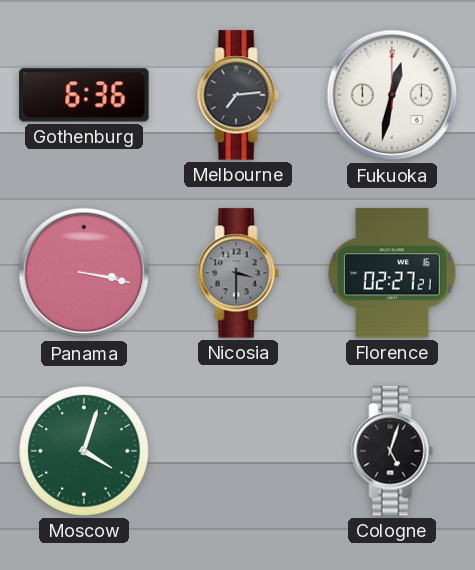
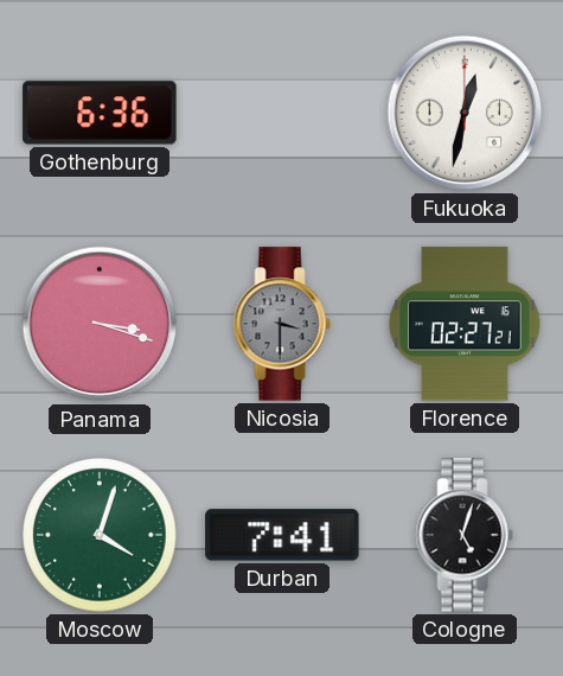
Melbourne: 7:14 -> none (238, 95)
Panama: 3:17 -> 3:18 (100, 324)
Durban: none -> 7:41 (282, 535)
